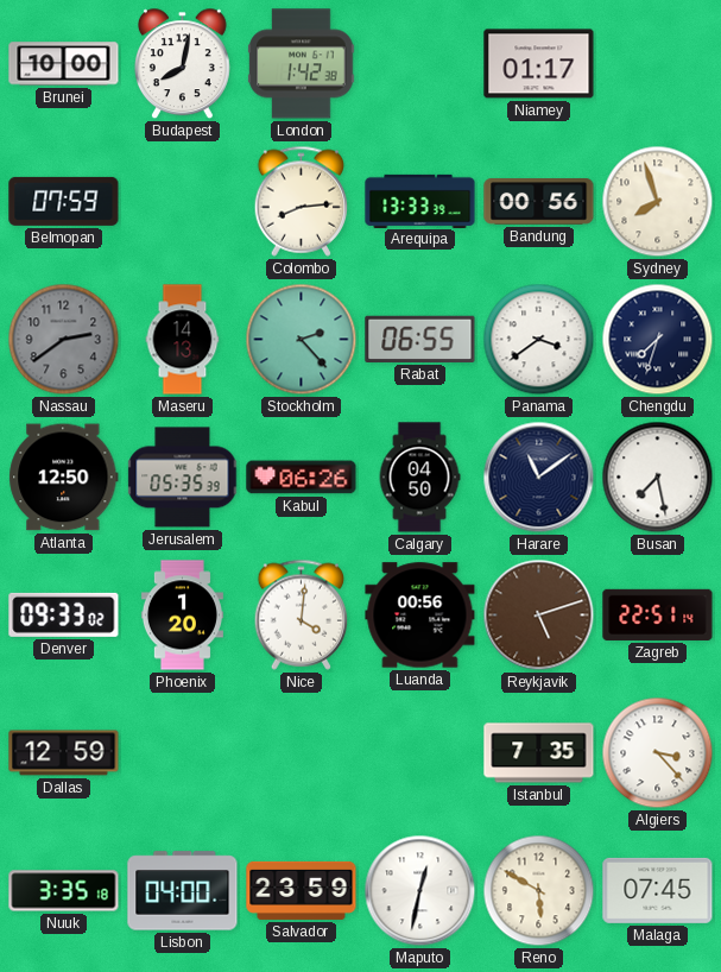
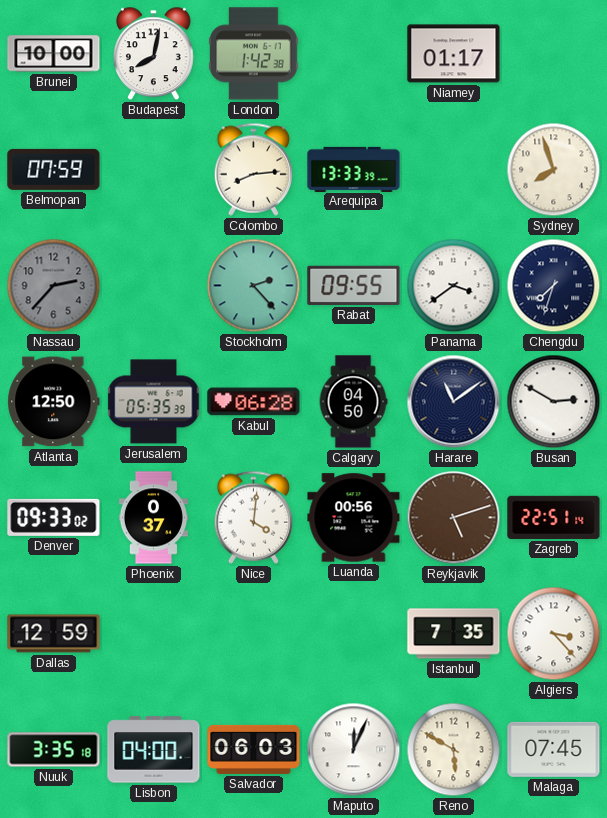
Bandung: 00:56 -> none (539, 202)
Nassau: 2:39 -> 2:37 (54, 286)
Maseru: 14:13 -> none (183, 340)
Rabat: 06:55 -> 09:55 (354, 285)
Kabul: 06:26 -> 06:28 (254, 402)
Busan: 7:28 -> 2:50 (554, 402)
Phoenix: 1:20 -> 0:37 (153, 518)
Salvador: 23:59 -> 06:03 (254, 749)
Maputo: 12:32 -> 12:04 (354, 750)
